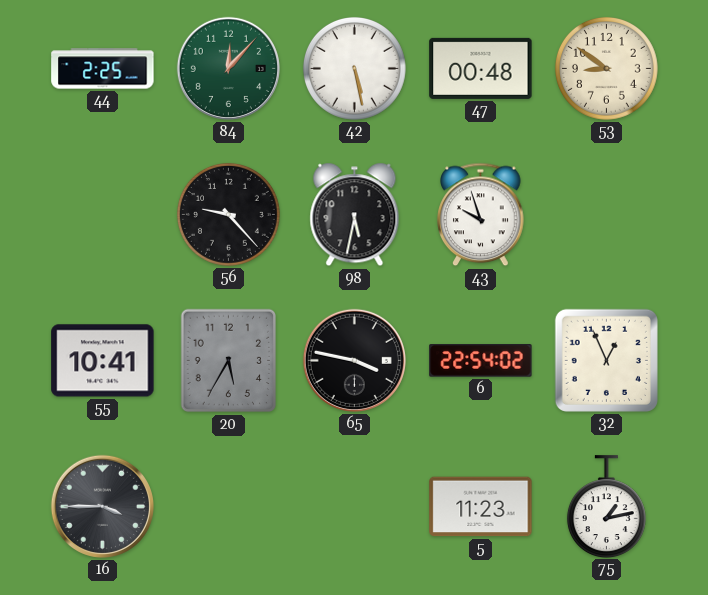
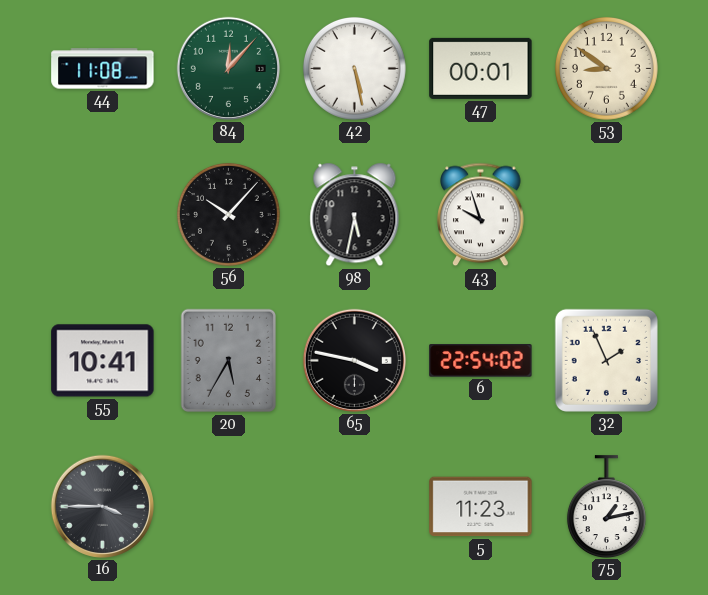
44: 2:25 -> 11:08 (103, 69)
47: 00:48 -> 00:01 (481, 68)
56: 9:23 -> 10:07 (228, 214)
32: 12:56 -> 1:56 (606, 360)
